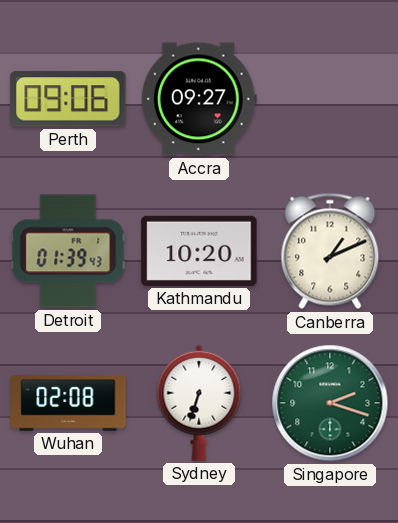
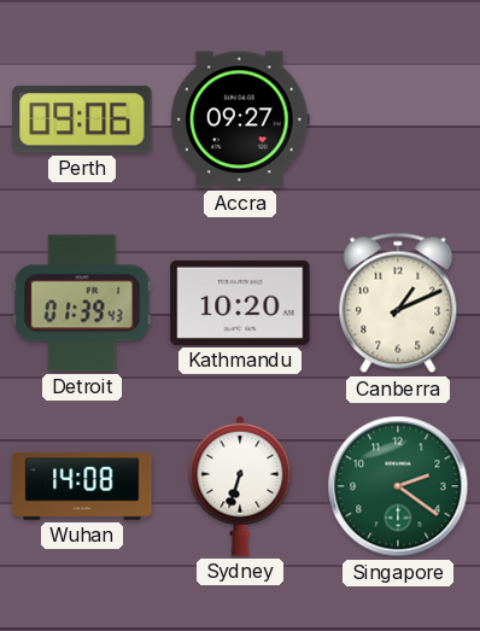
Wuhan: 02:08 -> 14:08 (82, 486)
Singapore: 2:18 -> 2:21 (398, 486)
